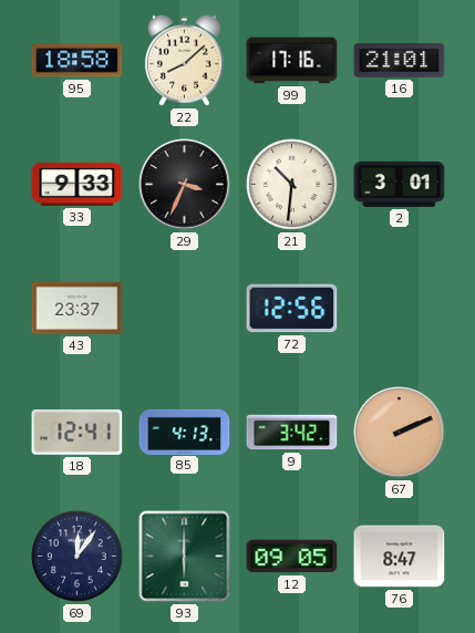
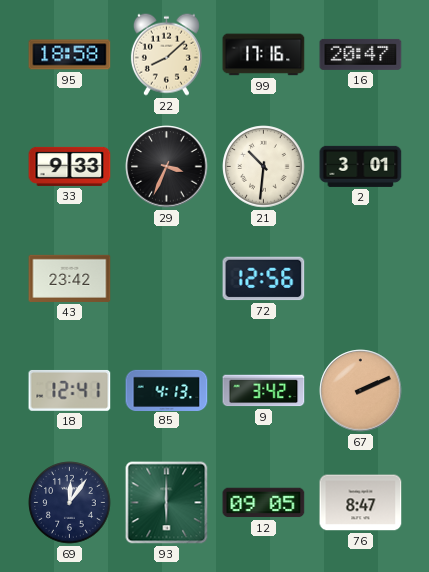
16: 21:01 -> 20:47 (361, 54)
43: 23:37 -> 23:42 (70, 278)
